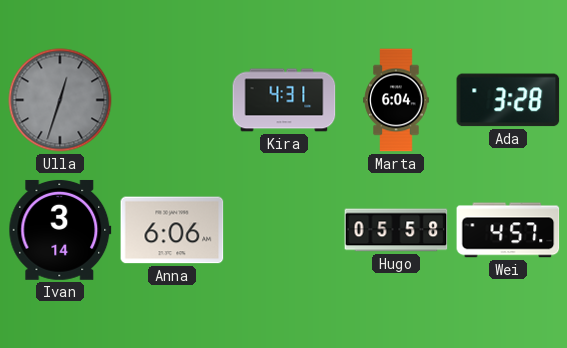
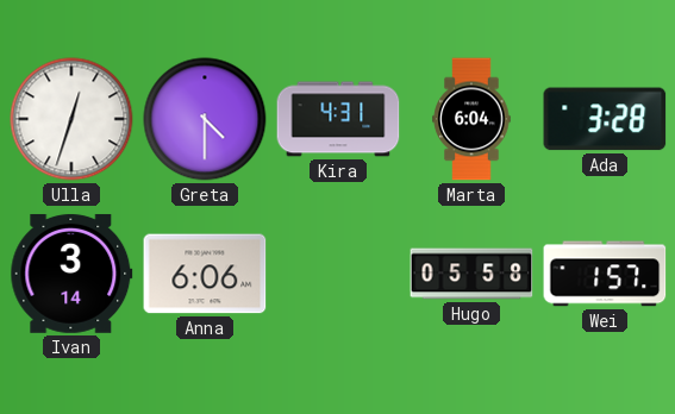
Ulla dial: grey -> white (71, 119)
Greta: none -> 4:30 (205, 119)
Wei: 4:57 -> 1:57 (605, 274)
